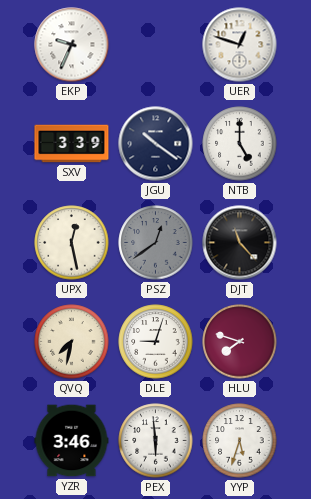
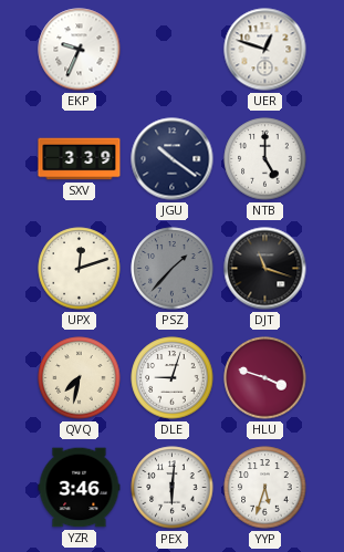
UPX: 12:28 -> 12:12 (80, 269)
PSZ: 12:39 -> 1:37 (173, 269)
DJT: 11:23 -> 11:18 (265, 269)
HLU: 7:48 -> 3:48 (265, 378)
PEX: 5:59 -> 6:01 (173, 488)
